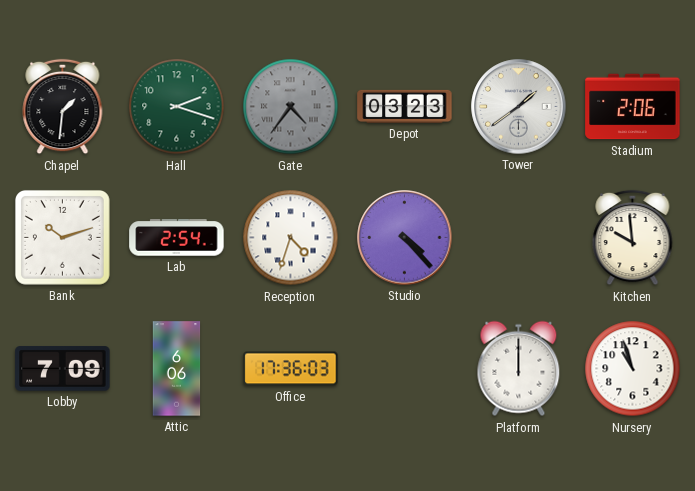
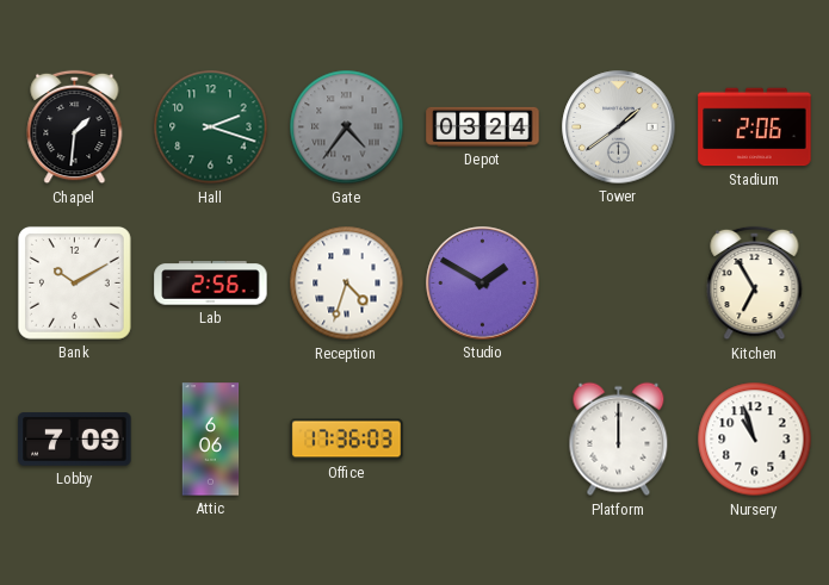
Depot: 03:23 -> 03:24 (483, 126)
Bank: 10:12 -> 10:10 (74, 282)
Lab: 2:54 -> 2:56 (211, 284)
Studio: 4:23 -> 1:50 (483, 284)
Kitchen: 9:59 -> 6:55 (755, 284)
